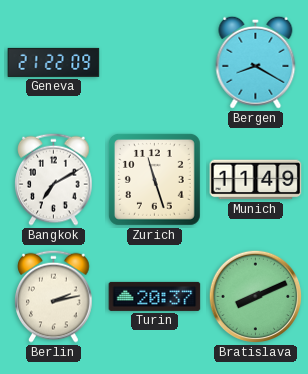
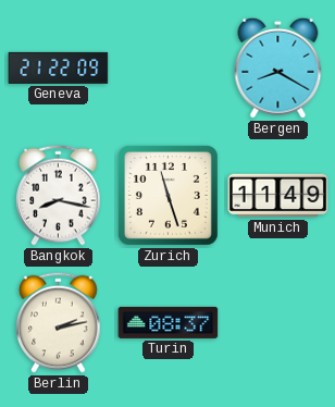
Bangkok: 7:10 -> 8:17 (59, 195)
Turin: 20:37 -> 08:37 (169, 322)
Bratislava: 8:11 -> none (256, 297)
